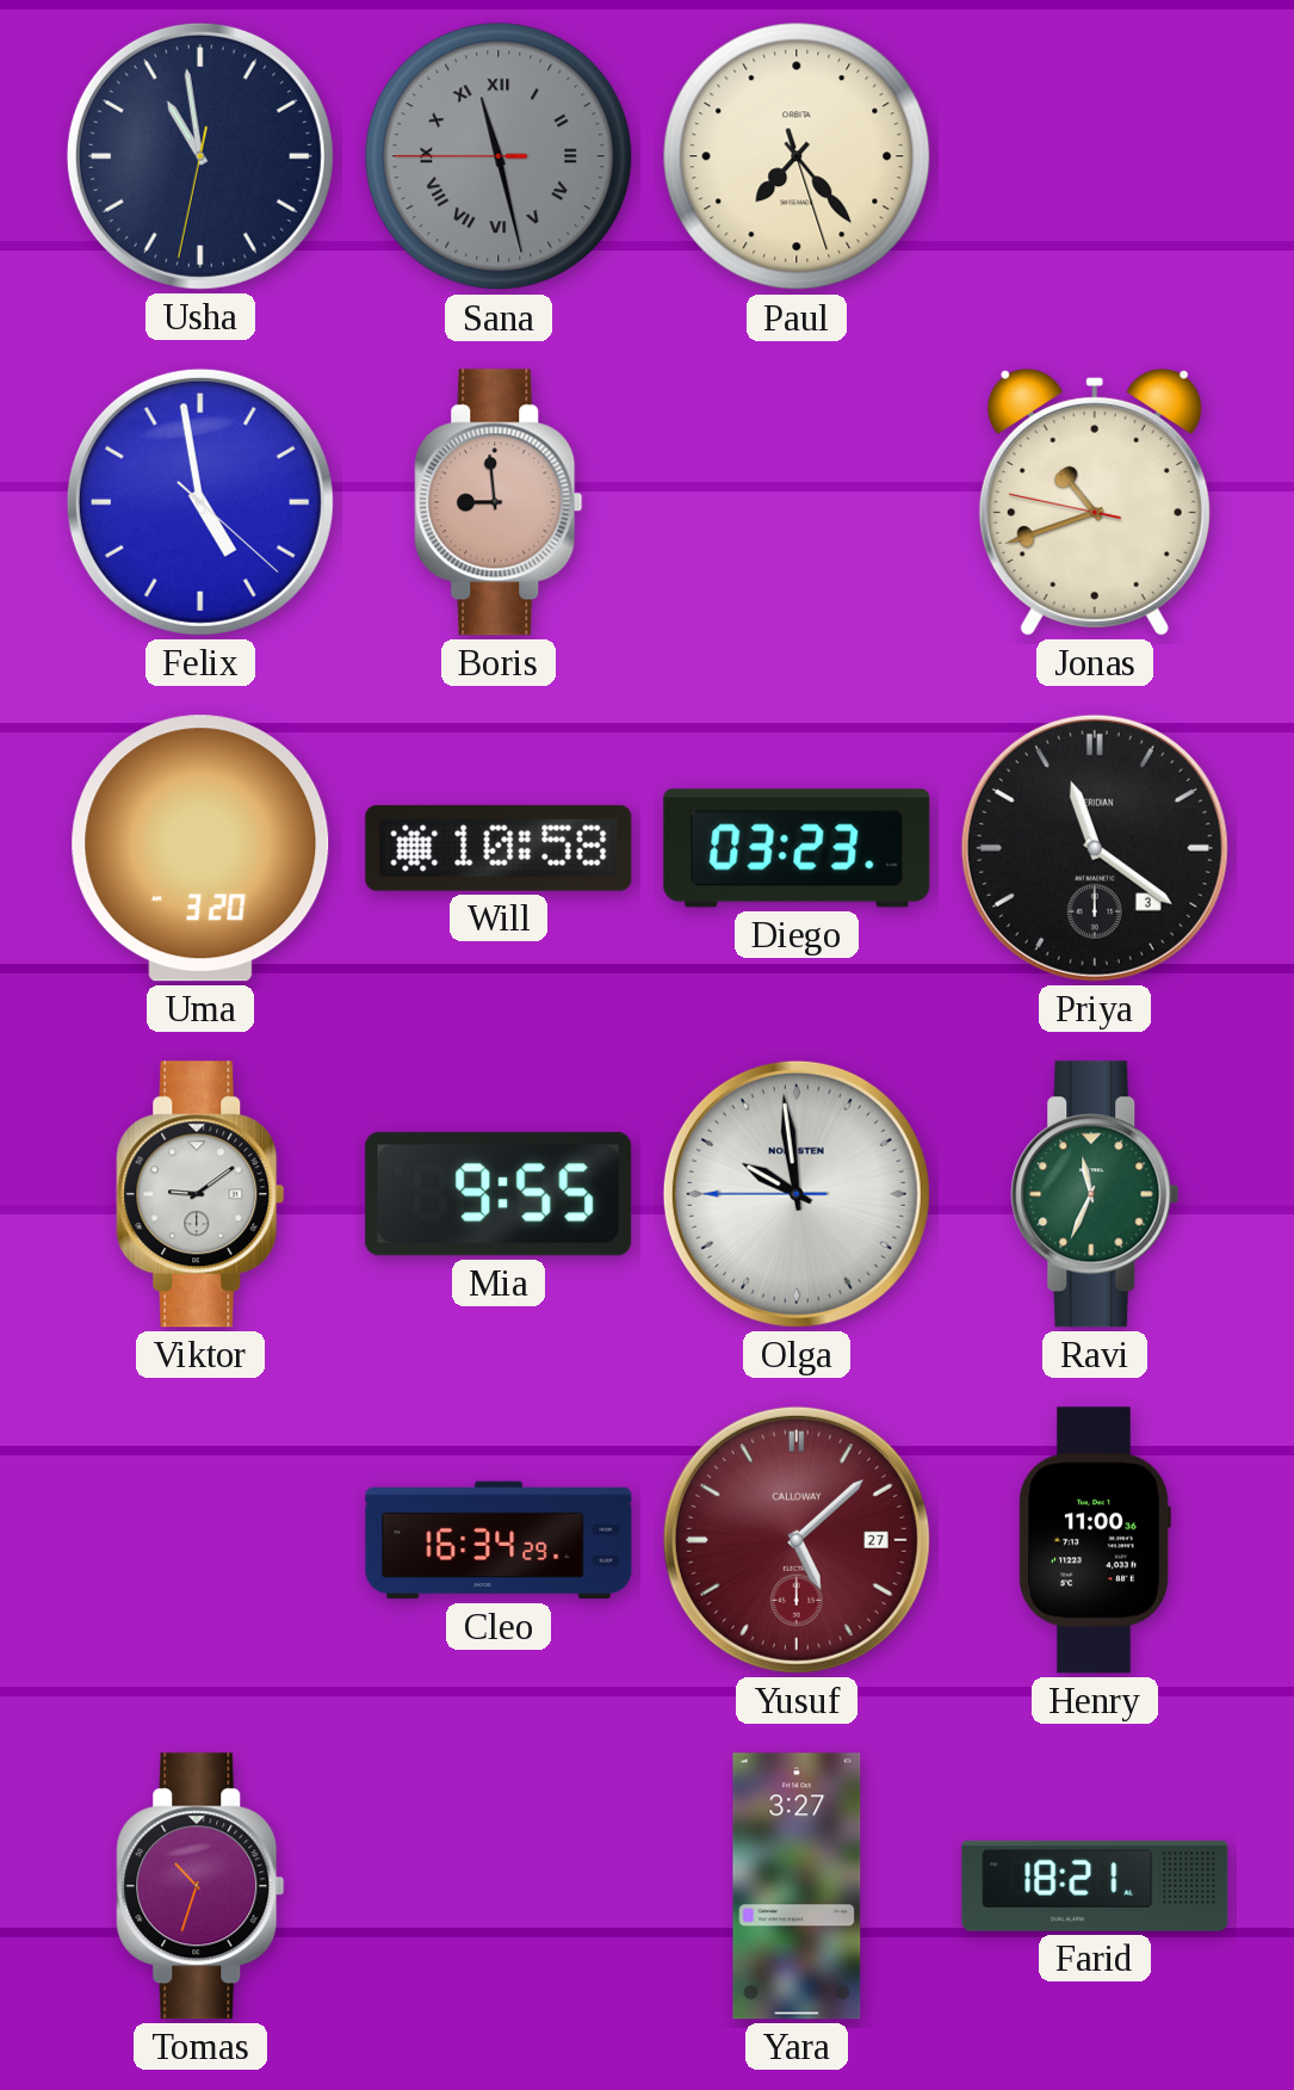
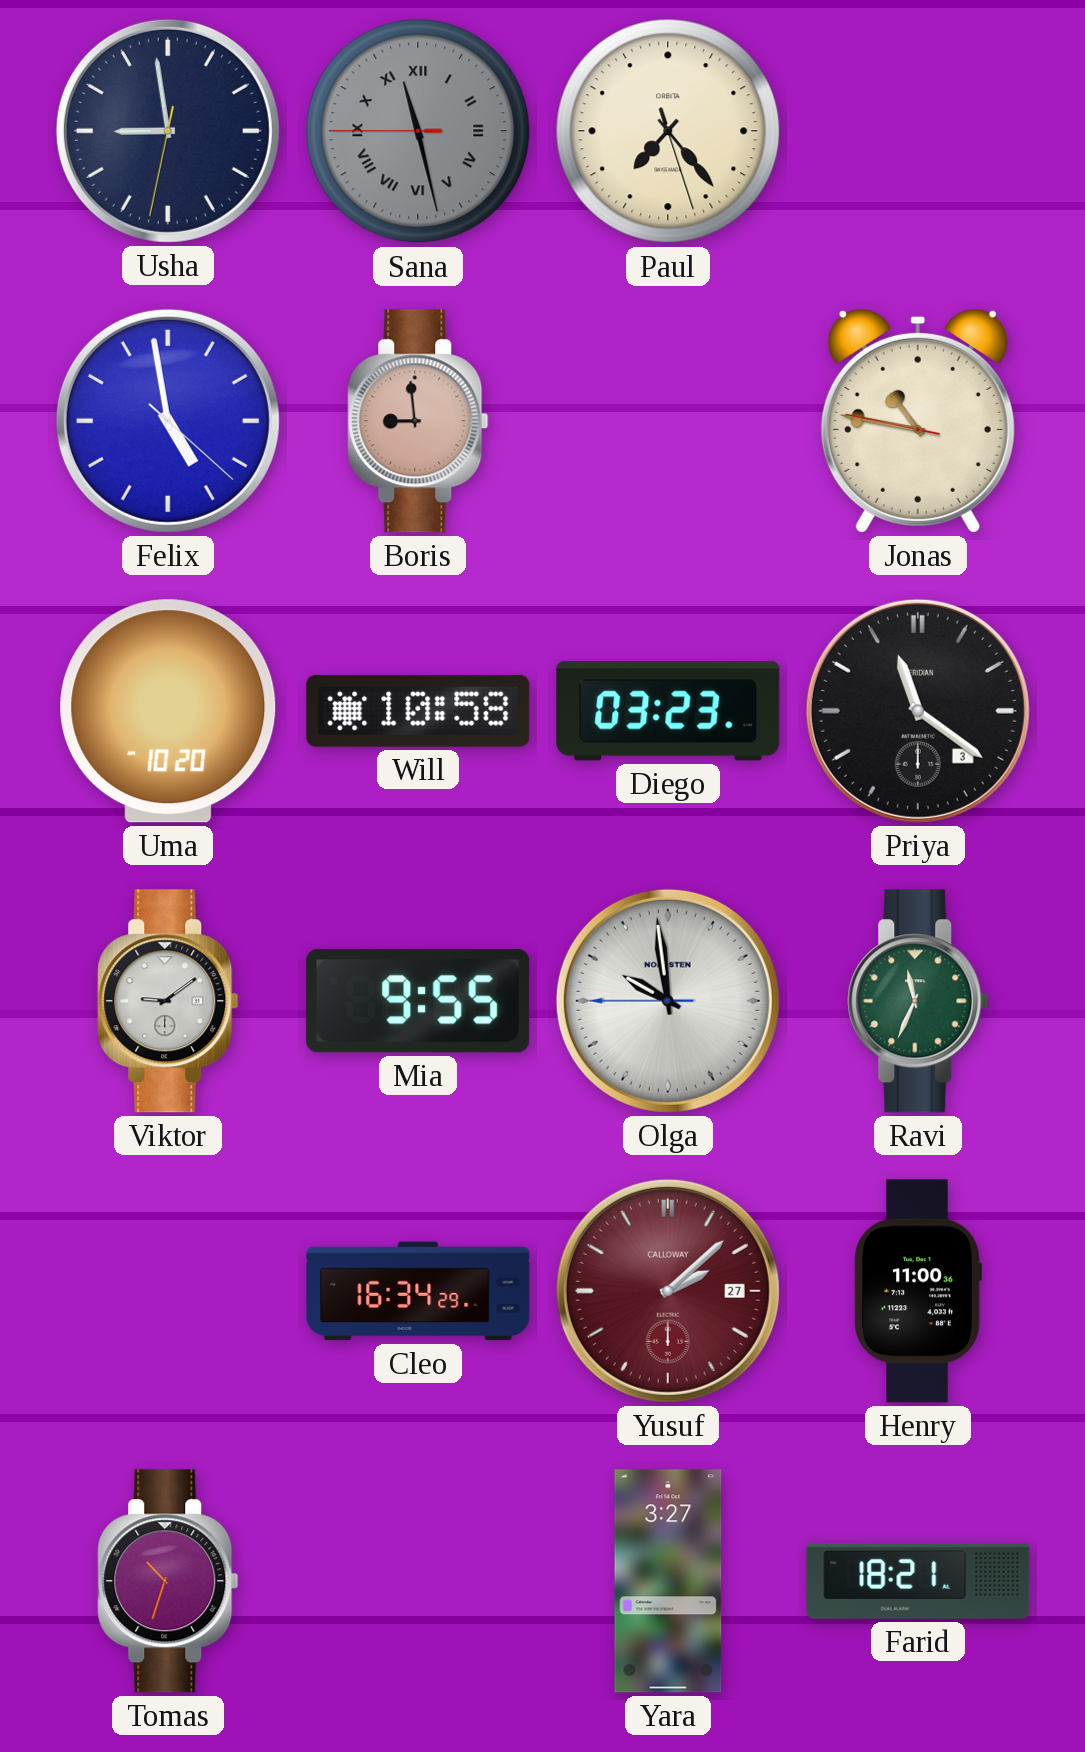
Usha: 10:58 -> 8:58 (168, 131)
Jonas: 10:41 -> 10:46 (918, 421)
Uma: 3:20 -> 10:20 (168, 711)
Yusuf: 5:08 -> 2:08 (668, 1291)
